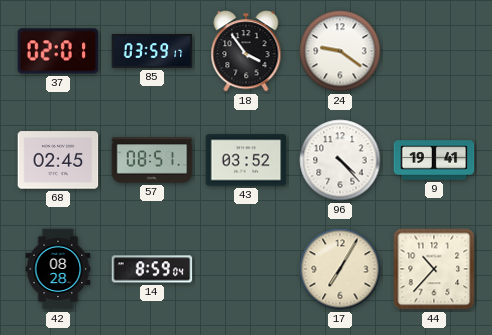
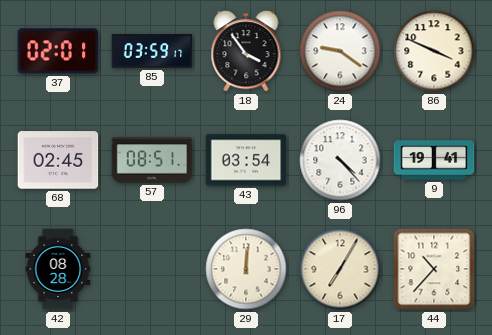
86: none -> 3:49 (434, 51)
43: 03:52 -> 03:54 (246, 160)
14: 8:59 -> none (152, 269)
29: none -> 12:01 (246, 269)
